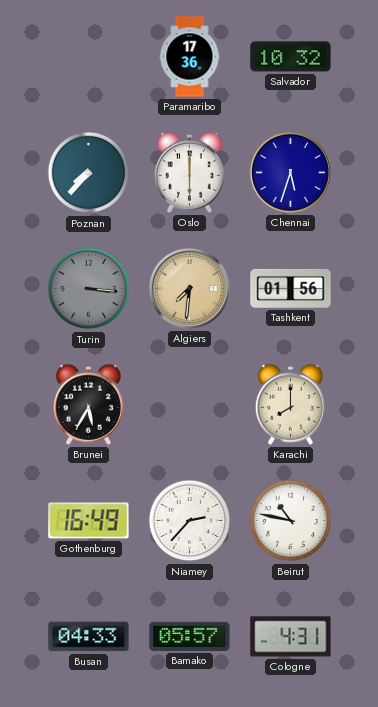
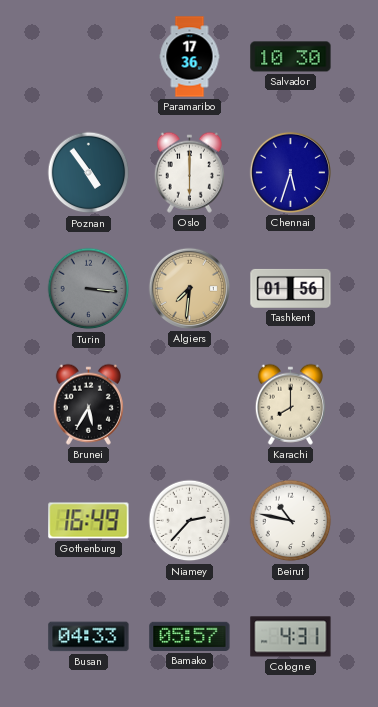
Salvador: 10:32 -> 10:30 (291, 57)
Poznan: 7:37 -> 4:54 (89, 173)
